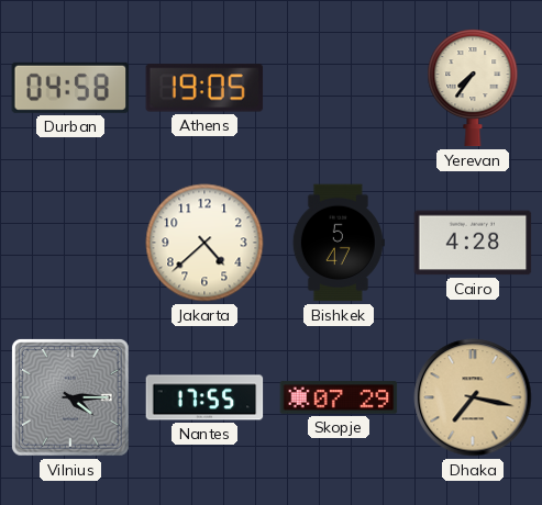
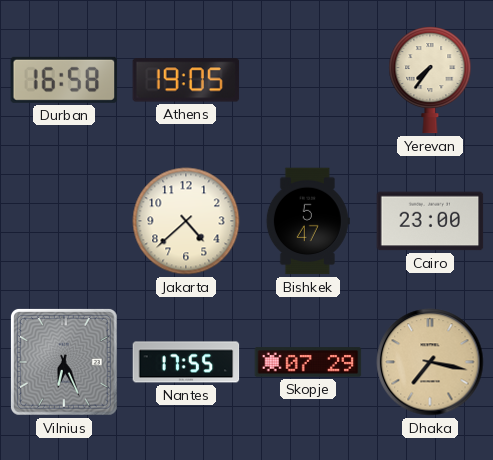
Durban: 04:58 -> 16:58 (64, 80)
Cairo: 4:28 -> 23:00 (430, 221)
Vilnius: 4:15 -> 6:26 (64, 362)
